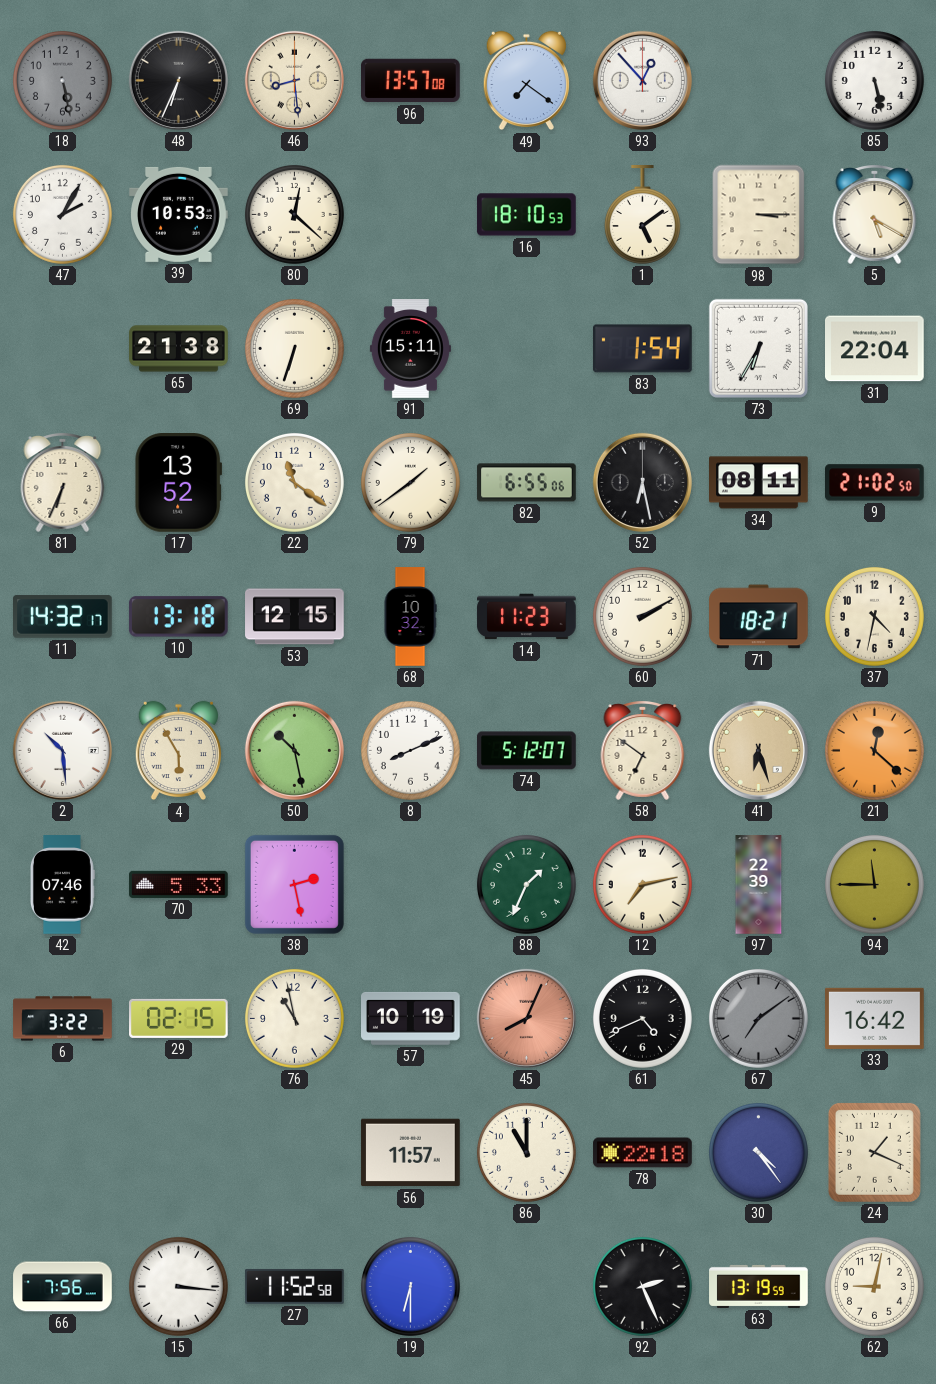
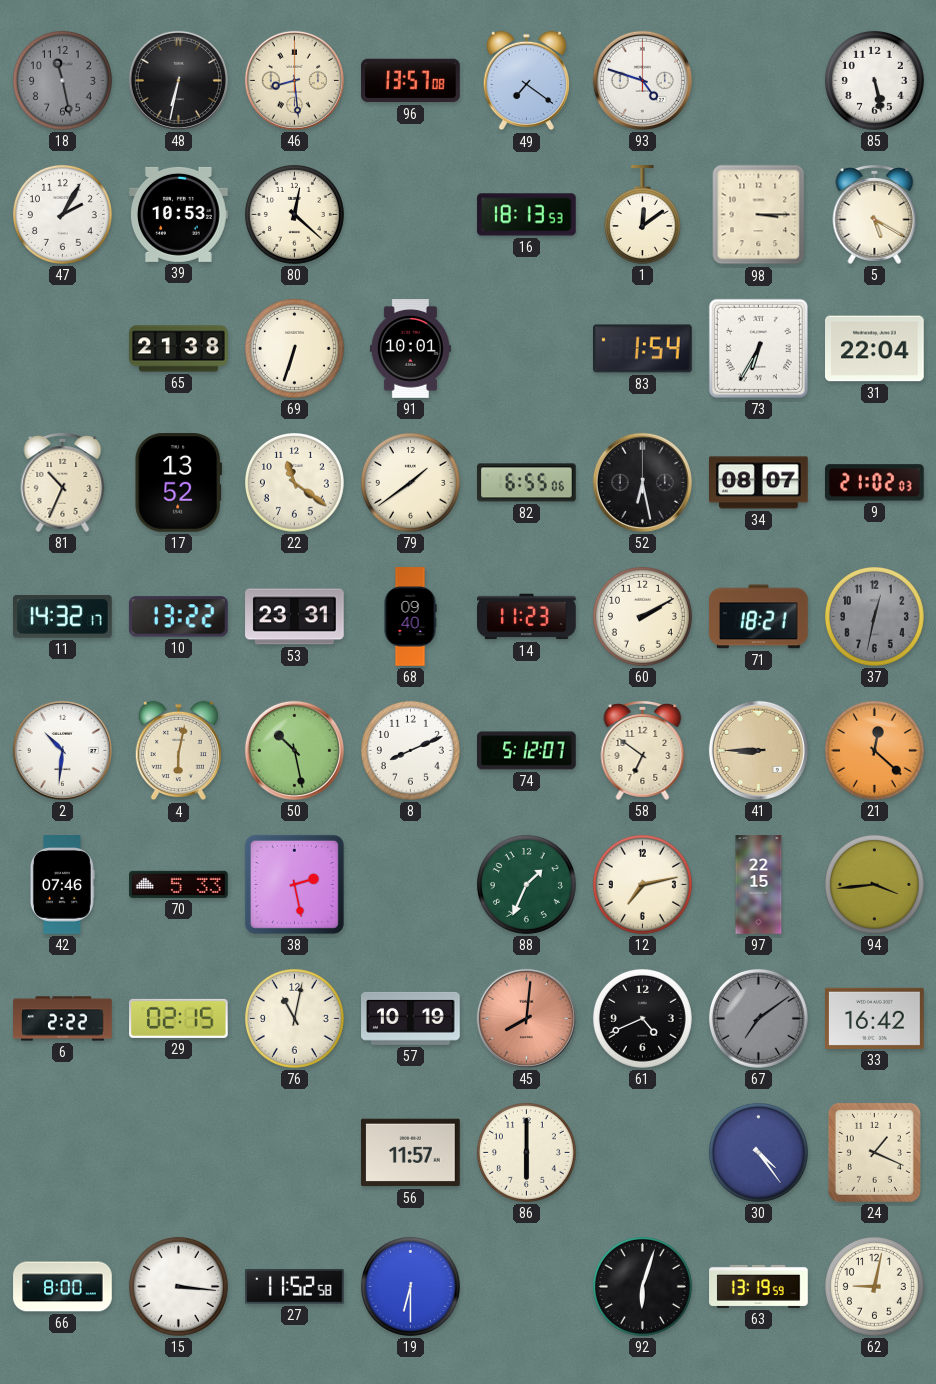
18: 5:28 -> 11:28 (62, 80)
48: 6:34 -> 6:32 (178, 80)
93: 12:53 -> 4:48 (642, 80)
16: 18:10 -> 18:13 (527, 215)
1: 5:09 -> 12:09 (642, 215)
91: 15:11 -> 10:01 (410, 349)
81: 6:34 -> 10:34 (63, 482)
34: 08:11 -> 08:07 (759, 483)
9: 21:02:50 -> 21:02:03 (875, 483)
10: 13:18 -> 13:22 (178, 617)
53: 12:15 -> 23:31 (295, 617)
68: 10:32 -> 09:40 (410, 617)
37: 4:32 -> 12:32 (874, 616)
37 dial: cream -> grey (874, 616)
2: 10:29 -> 10:31 (62, 750)
4: 5:55 -> 6:02 (178, 751)
41: 6:27 -> 8:45 (758, 750)
97: 22:39 -> 22:15 (759, 885)
94: 11:45 -> 3:44 (874, 884)
6: 3:22 -> 2:22 (63, 1019)
76: 10:58 -> 11:02 (294, 1018)
45: 8:04 -> 8:01 (526, 1018)
86: 11:00 -> 6:00 (526, 1152)
78: 22:18 -> none (643, 1153)
66: 7:56 -> 8:00 (63, 1287)
92: 2:26 -> 6:03 (642, 1286)
